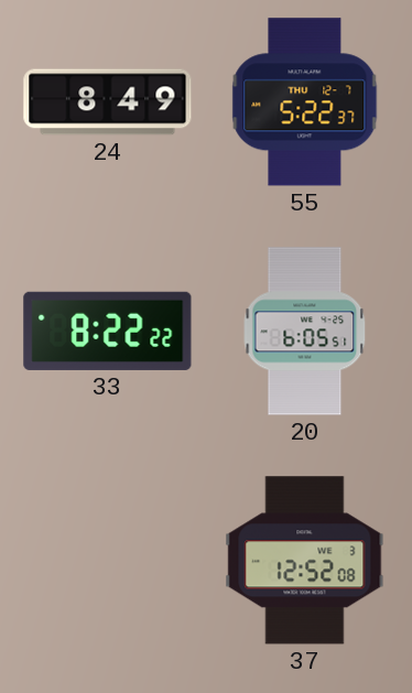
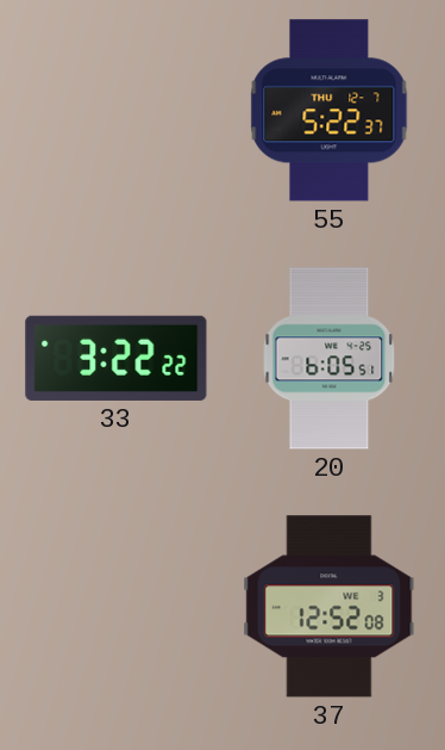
24: 8:49 -> none (108, 102)
33: 8:22 -> 3:22 (117, 358)
